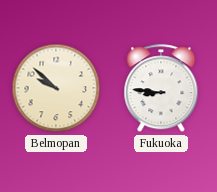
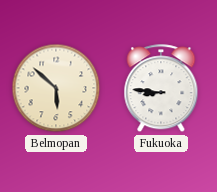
Belmopan: 9:52 -> 5:52 (56, 88)
